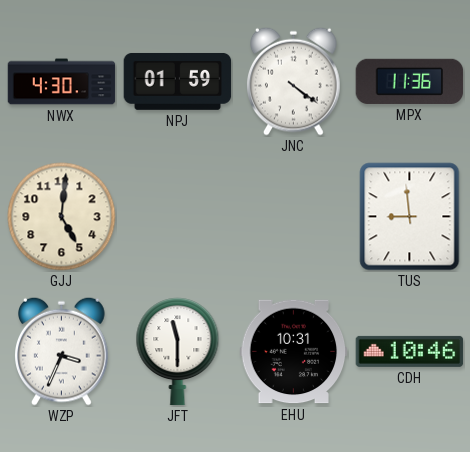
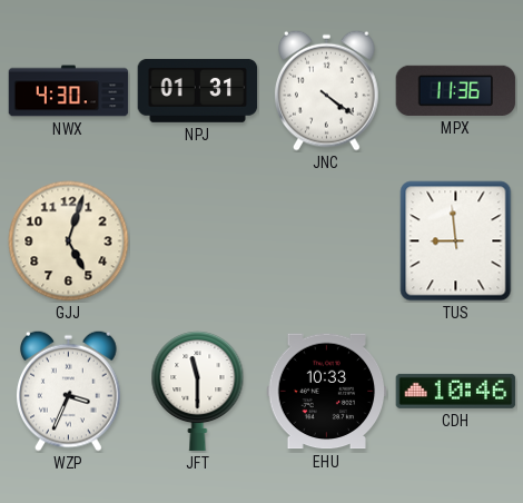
NPJ: 01:59 -> 01:31 (198, 90)
GJJ: 5:01 -> 5:03 (69, 241)
EHU: 10:31 -> 10:33 (327, 392)
